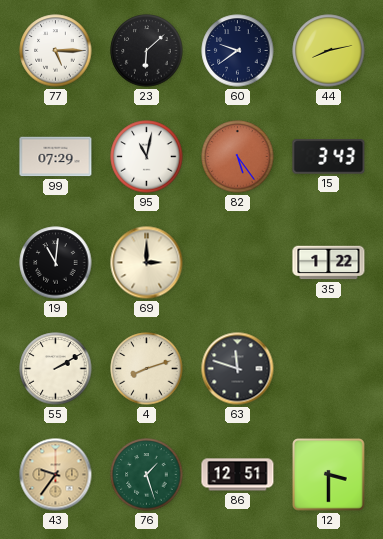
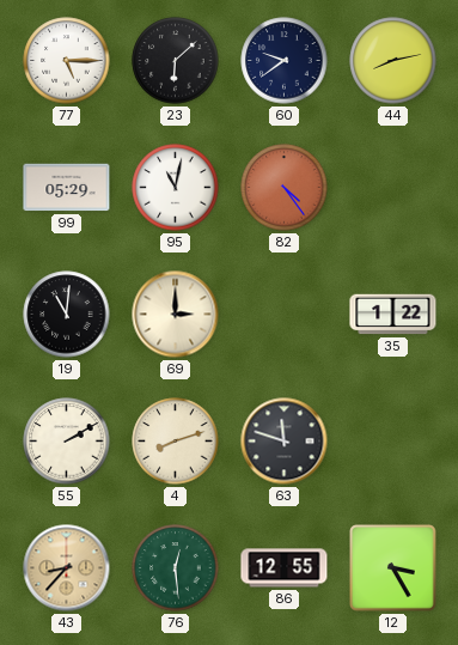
99: 07:29 -> 05:29 (67, 188)
82: 5:24 -> 4:24 (285, 188)
15: 3:43 -> none (329, 157)
43: 9:36 -> 8:37 (67, 568)
76: 1:27 -> 12:29 (176, 568)
86: 12:51 -> 12:55 (285, 568)
12: 3:30 -> 3:25 (393, 568)
